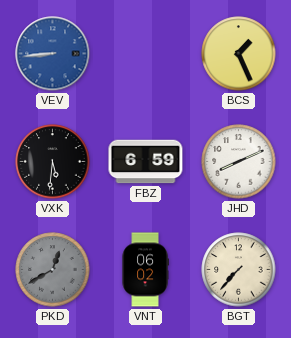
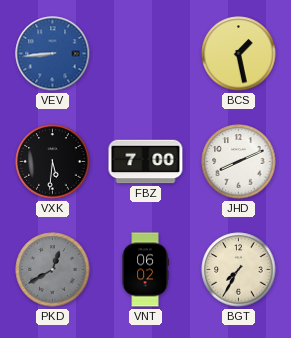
BCS: 1:26 -> 1:28 (239, 54)
FBZ: 6:59 -> 7:00 (146, 162)
BGT: 7:37 -> 7:35 (239, 270)
